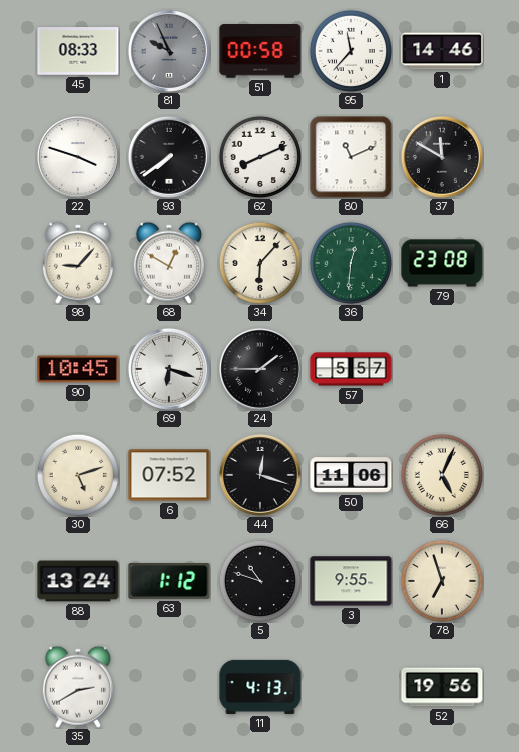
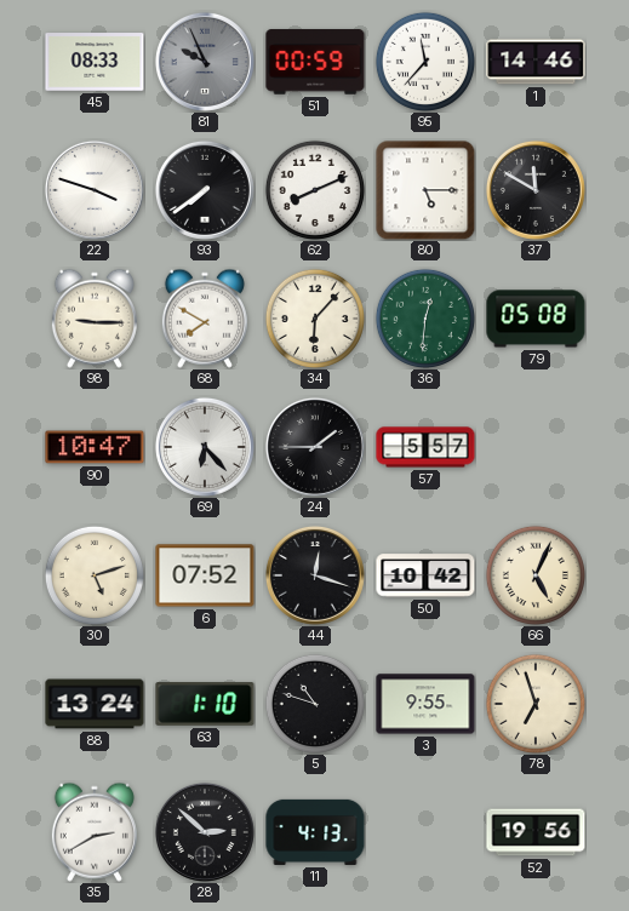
51: 00:58 -> 00:59 (315, 62)
80: 11:11 -> 5:15 (425, 190)
98: 9:07 -> 9:15 (95, 319)
68: 12:50 -> 7:50 (205, 319)
79: 23:08 -> 05:08 (536, 319)
90: 10:45 -> 10:47 (95, 447)
69: 6:18 -> 6:23 (205, 447)
50: 11:06 -> 10:42 (425, 575)
63: 1:12 -> 1:10 (205, 705)
28: none -> 2:52 (205, 832)
